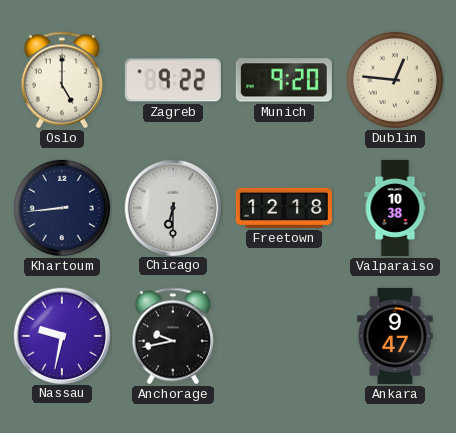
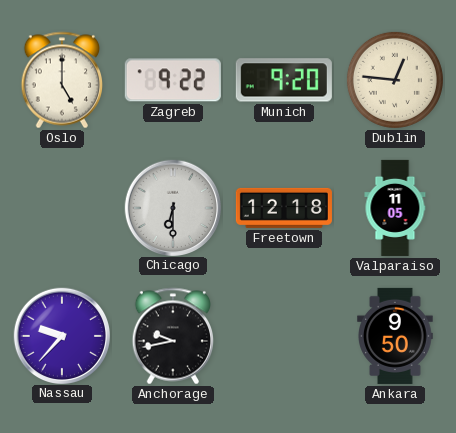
Khartoum: 8:44 -> none (62, 208)
Valparaiso: 10:38 -> 11:05 (395, 208)
Nassau: 9:32 -> 9:37 (61, 335)
Ankara: 9:47 -> 9:50 (395, 336)
